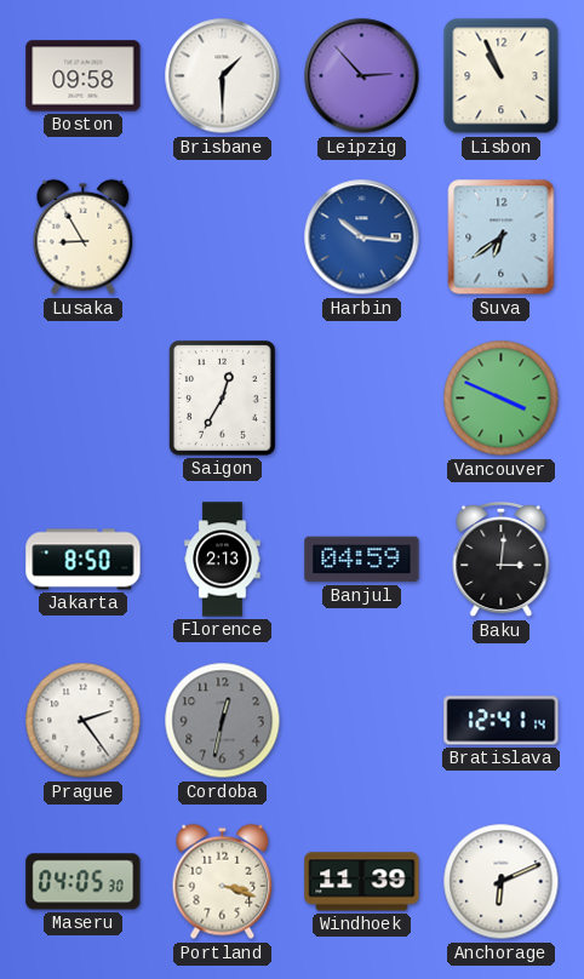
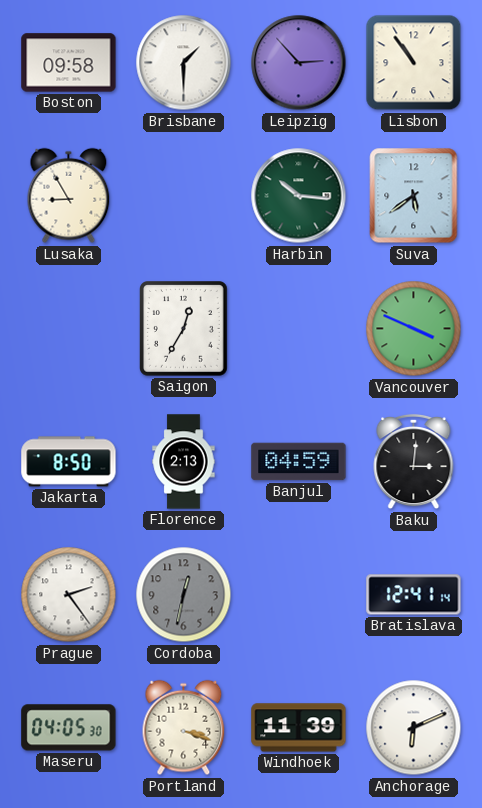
Lisbon: 10:56 -> 10:54 (414, 63)
Harbin dial: blue -> green (299, 196)
Suva: 6:39 -> 5:39 (414, 196)
